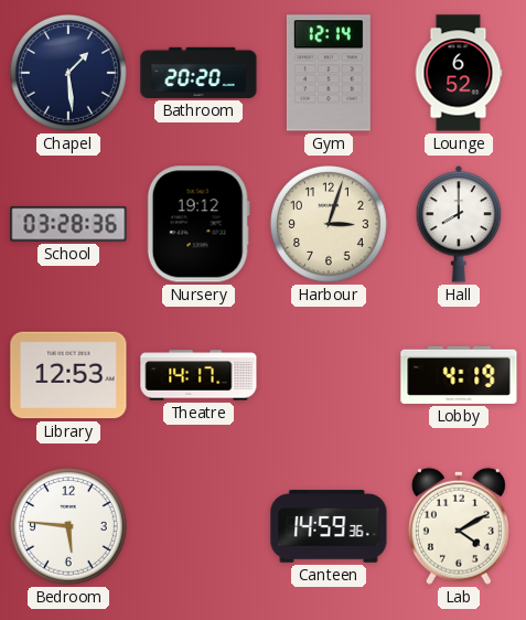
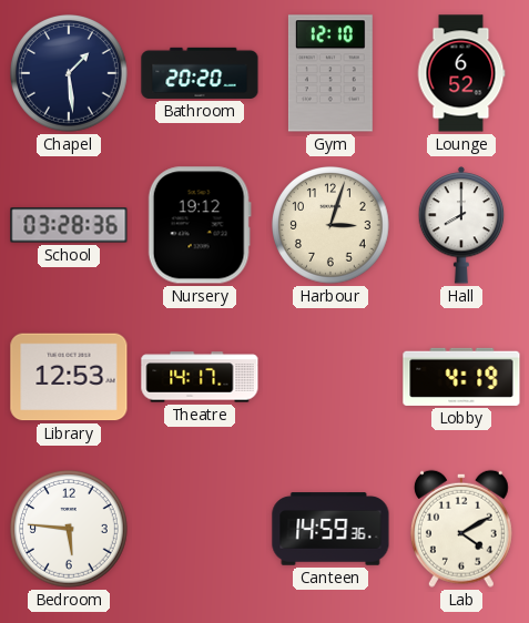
Gym: 12:14 -> 12:10 (330, 73)
